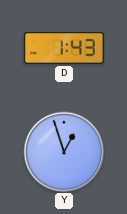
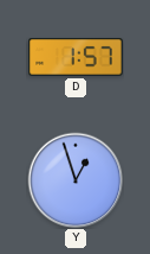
D: 1:43 -> 1:57 (76, 57)
